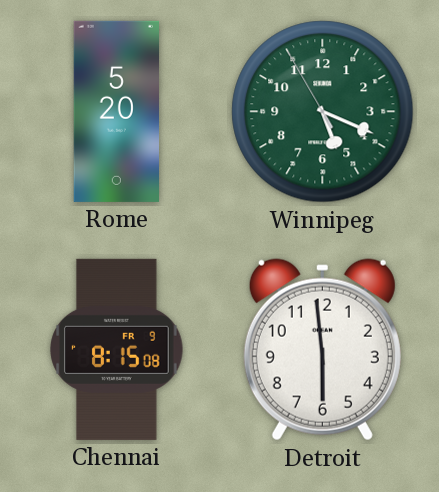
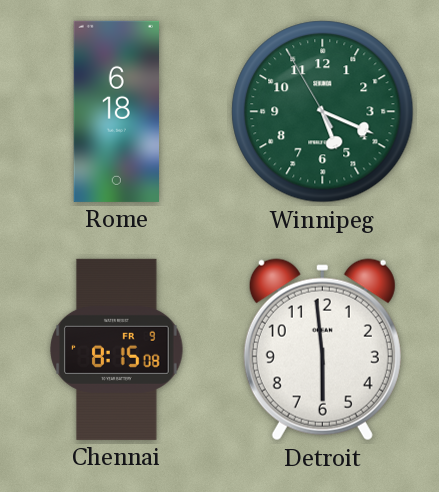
Rome: 5:20 -> 6:18 (116, 111)
